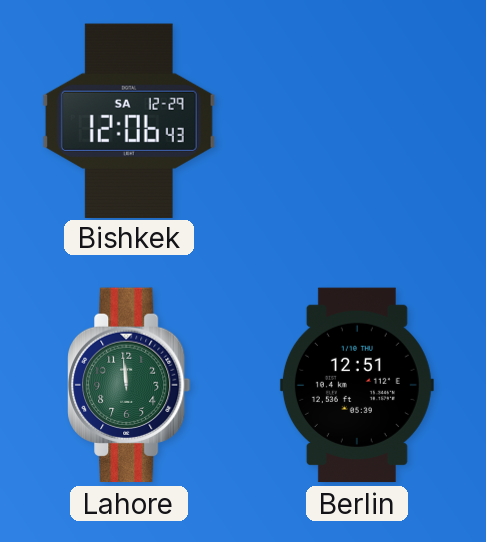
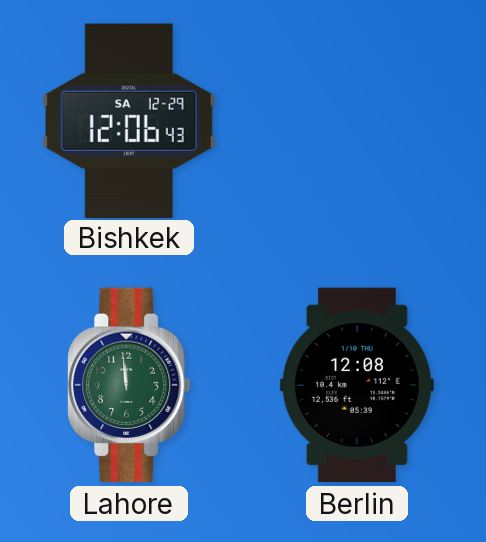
Berlin: 12:51 -> 12:08 (357, 385)
